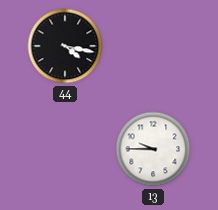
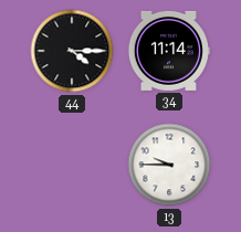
44: 4:17 -> 4:15 (72, 51)
34: none -> 11:14 (168, 51)
